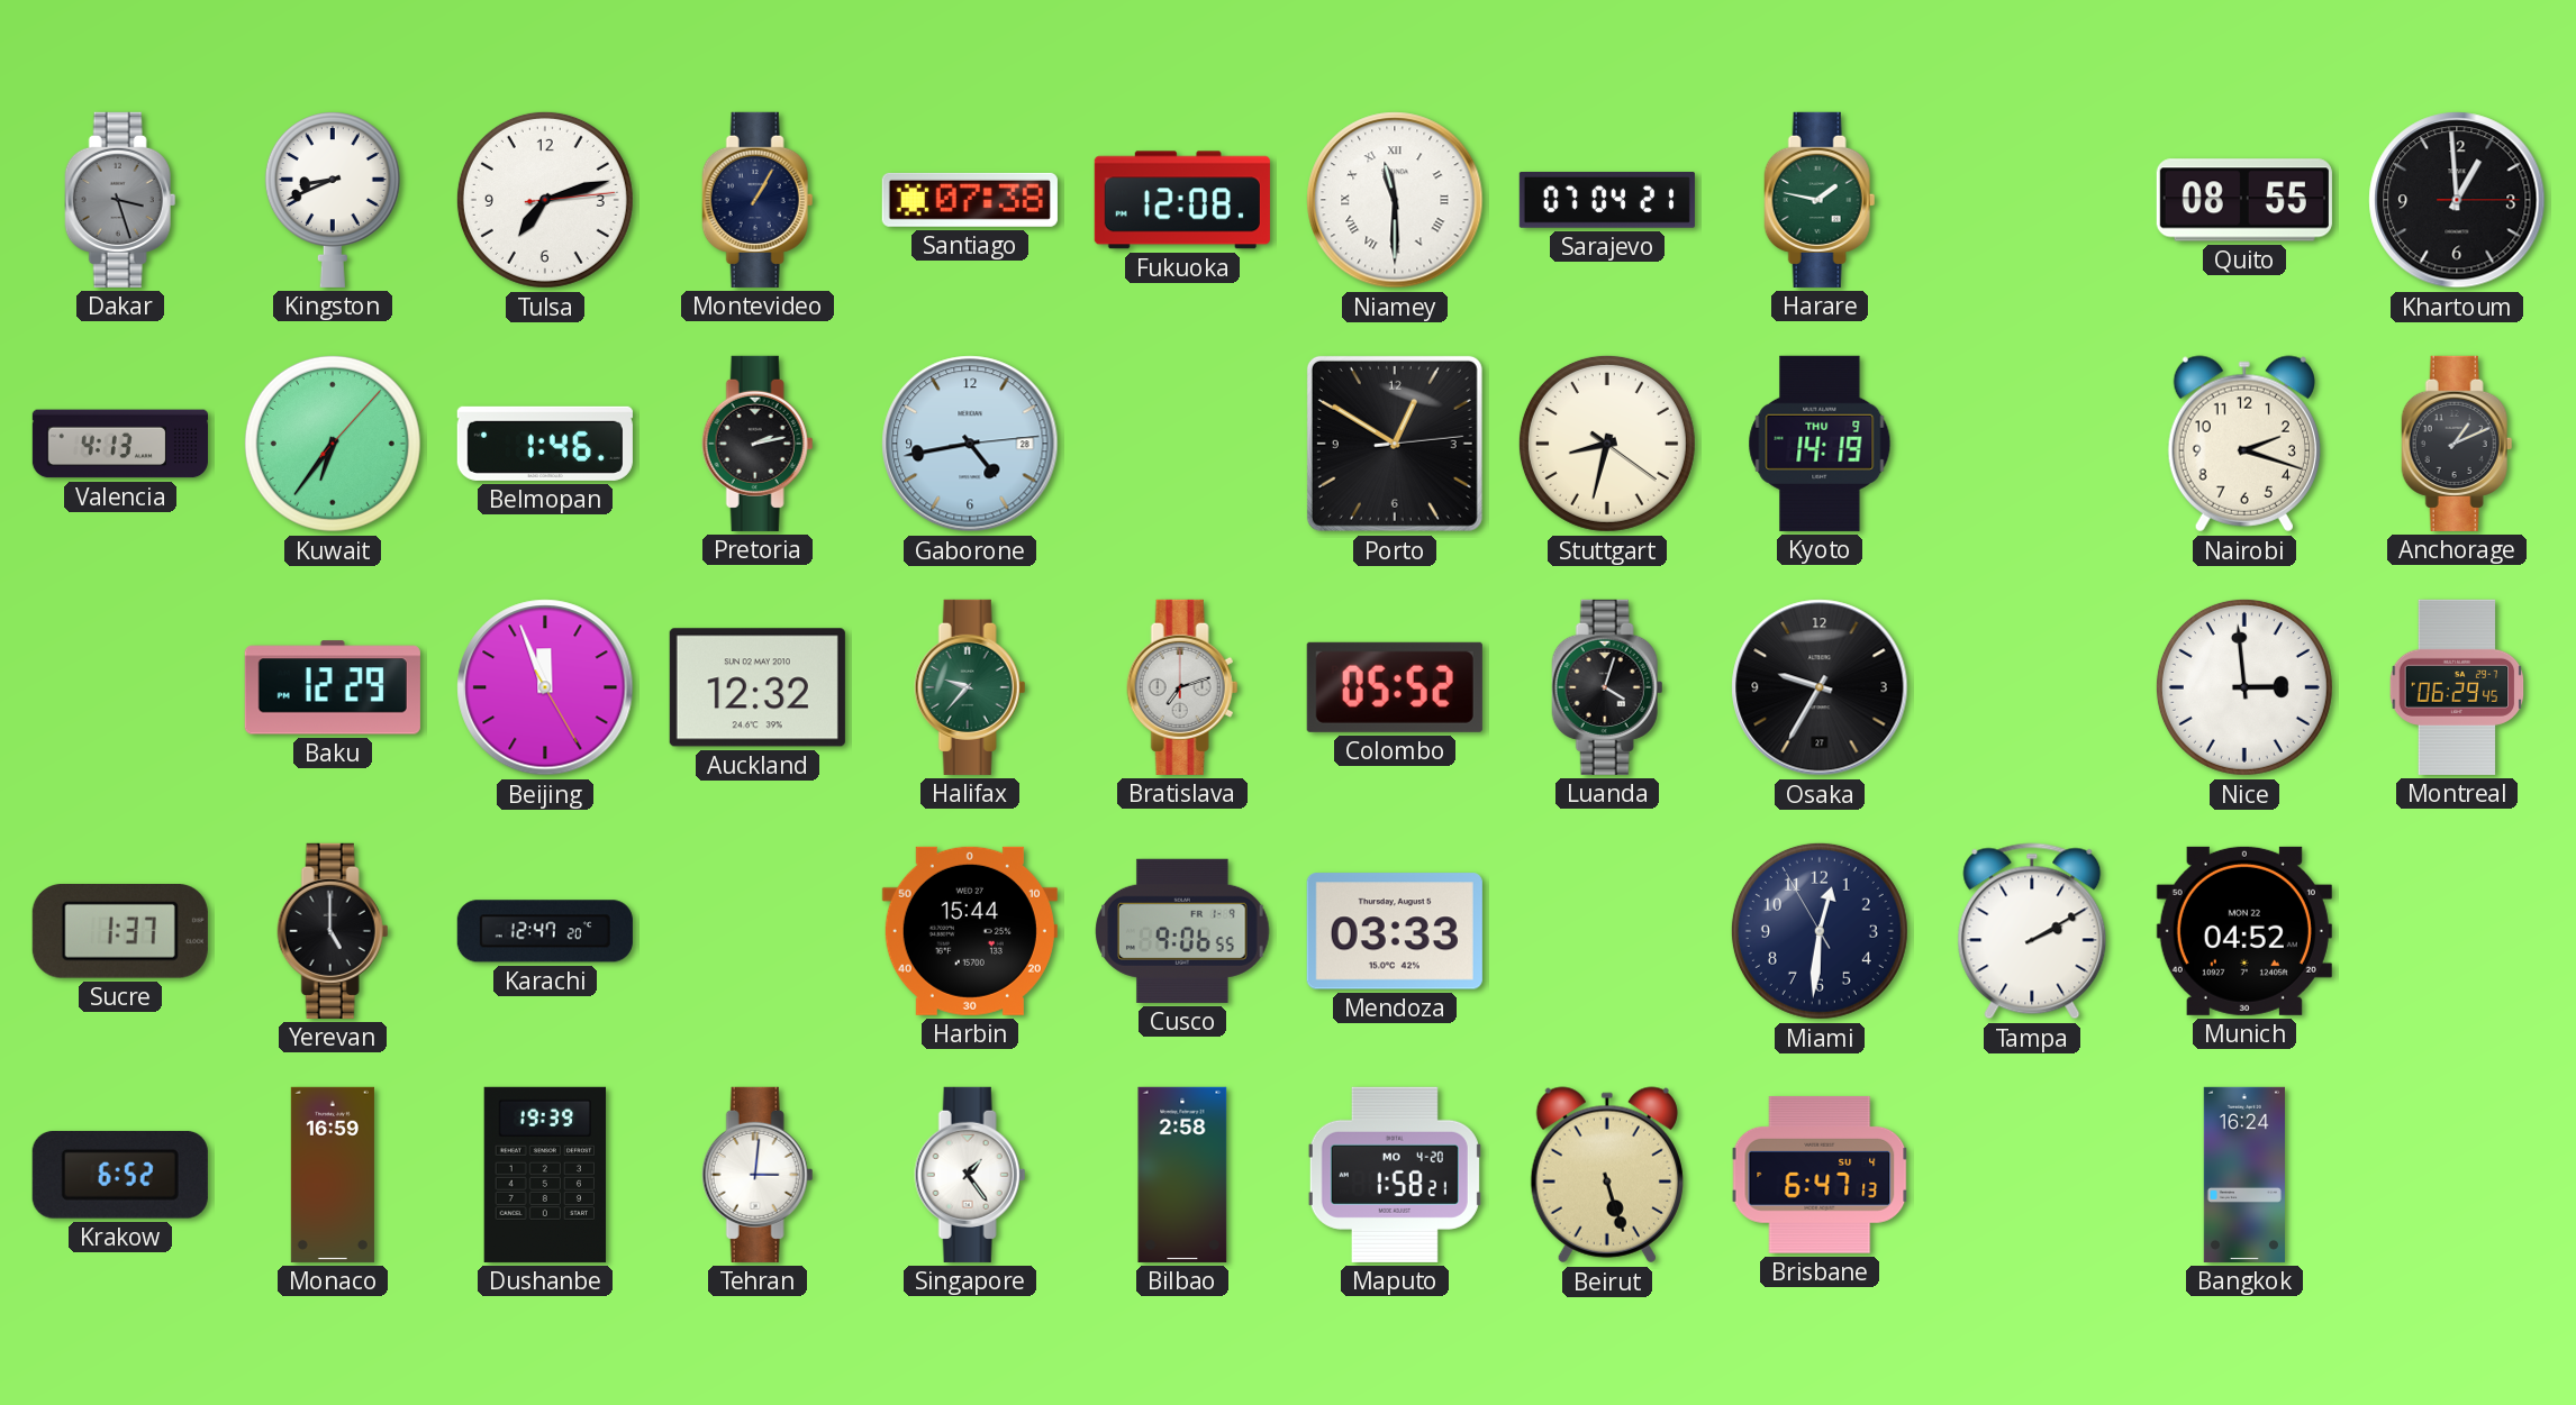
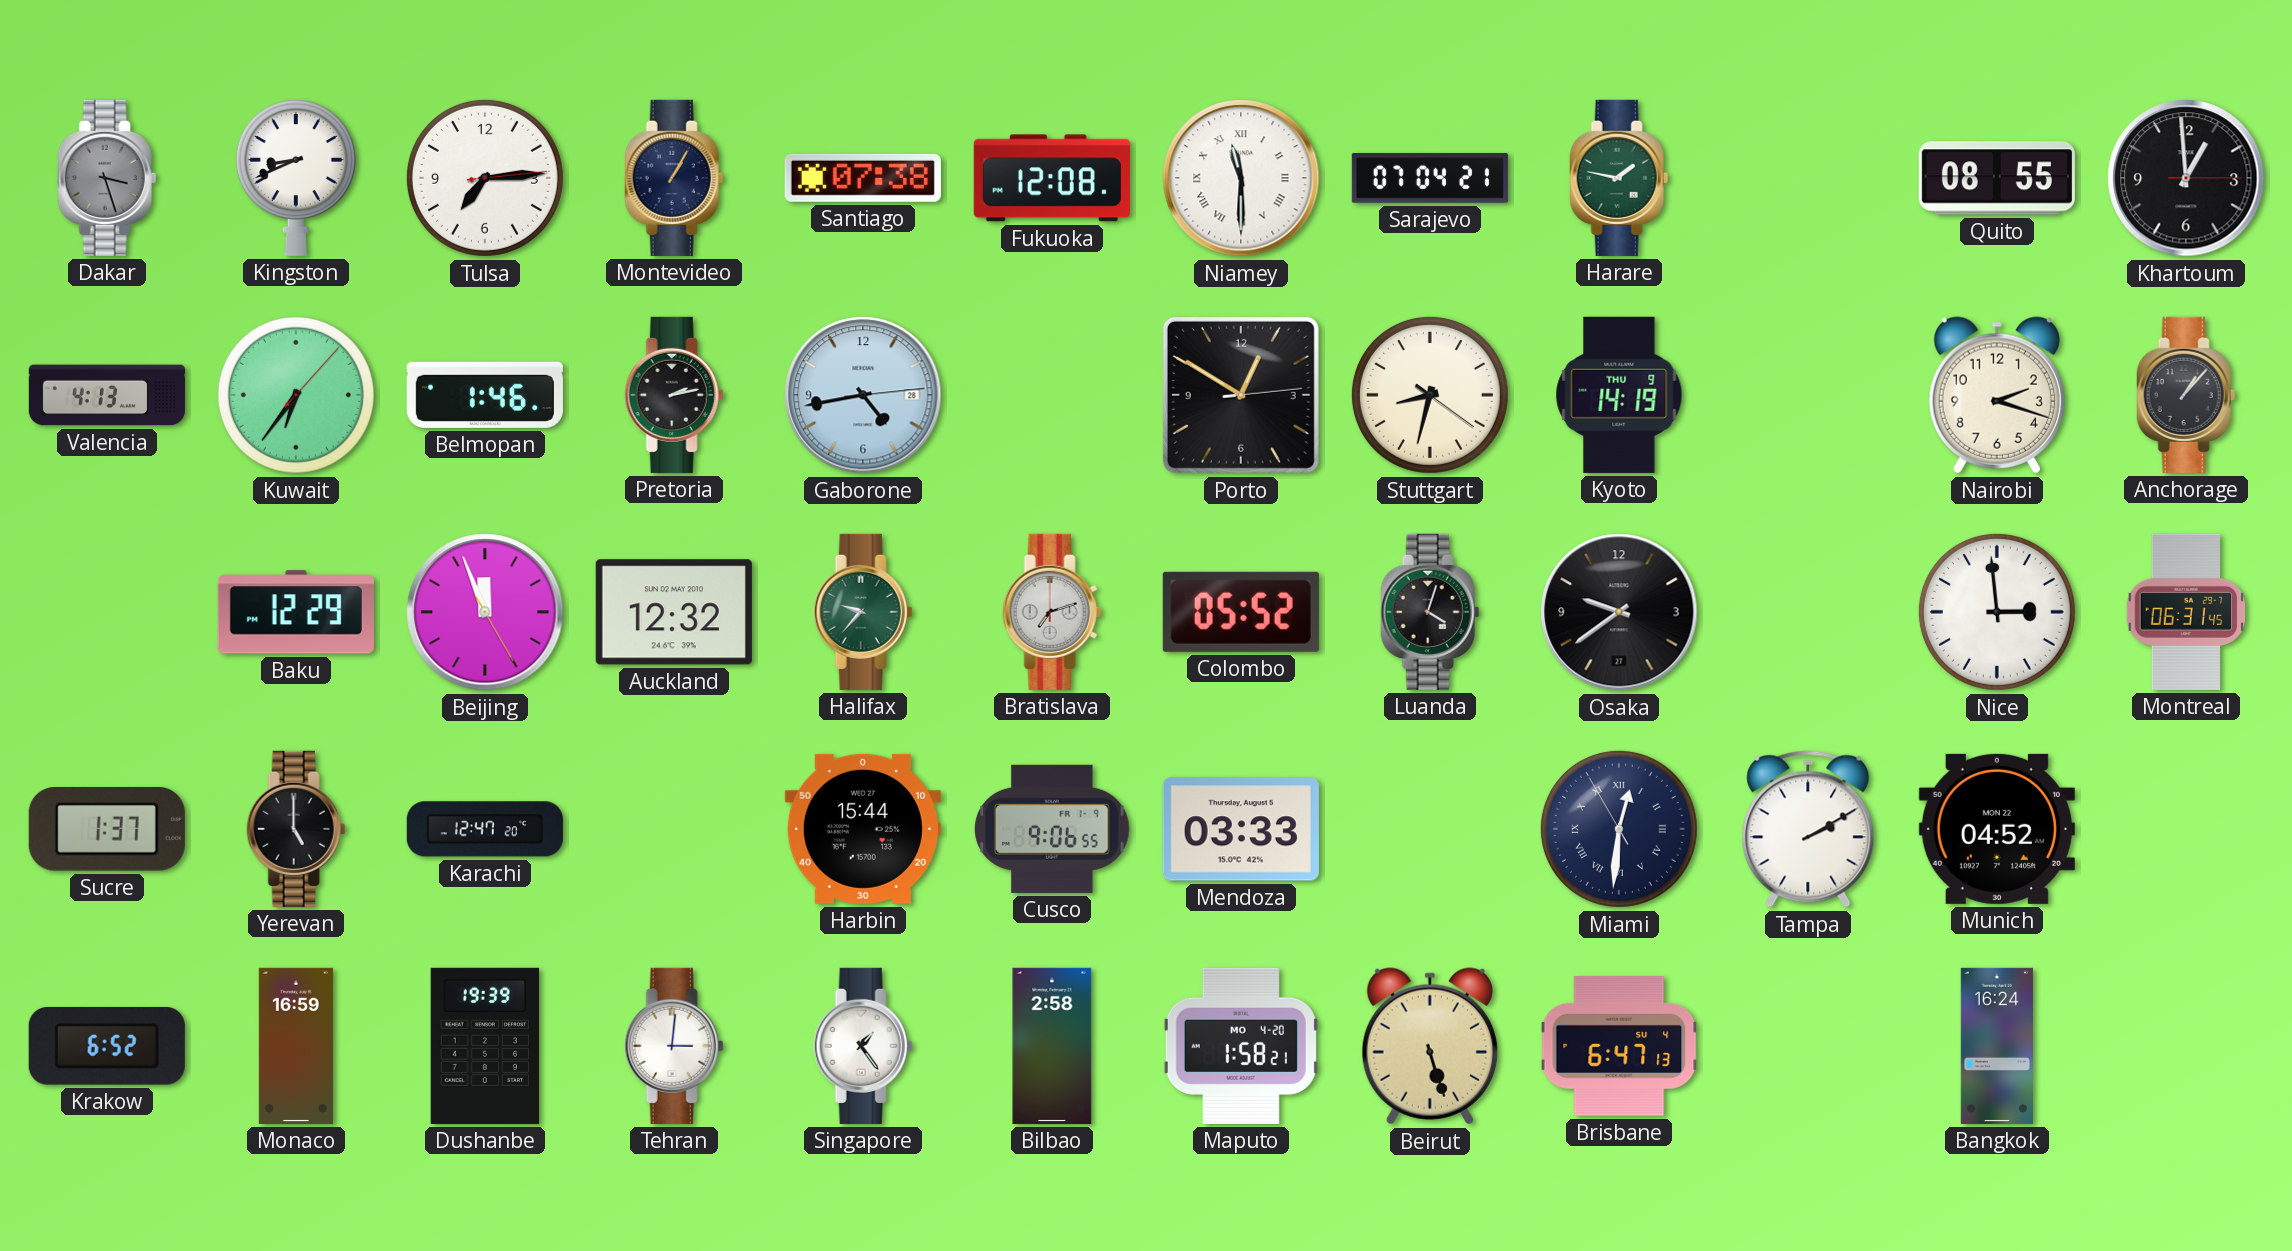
Tulsa: 7:12 -> 7:14 (485, 178)
Anchorage: 1:11 -> 1:07 (2186, 395)
Osaka: 9:35 -> 9:39 (1619, 612)
Montreal: 06:29 -> 06:31 (2186, 612)
Miami numerals: Arabic -> Roman (1619, 829)
